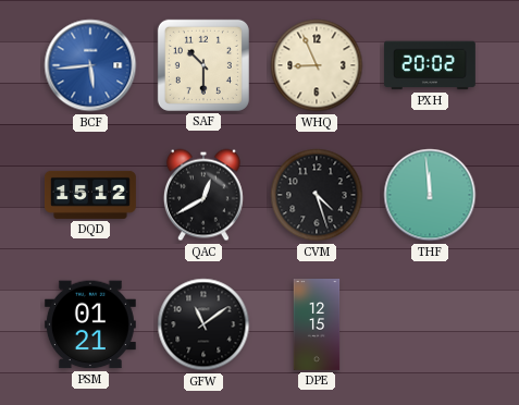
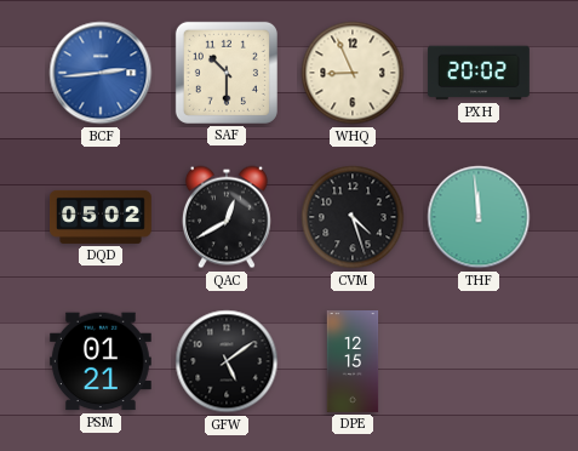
BCF: 5:44 -> 2:44 (101, 73)
DQD: 15:12 -> 05:02 (102, 217)
GFW: 11:09 -> 5:09 (227, 361)
